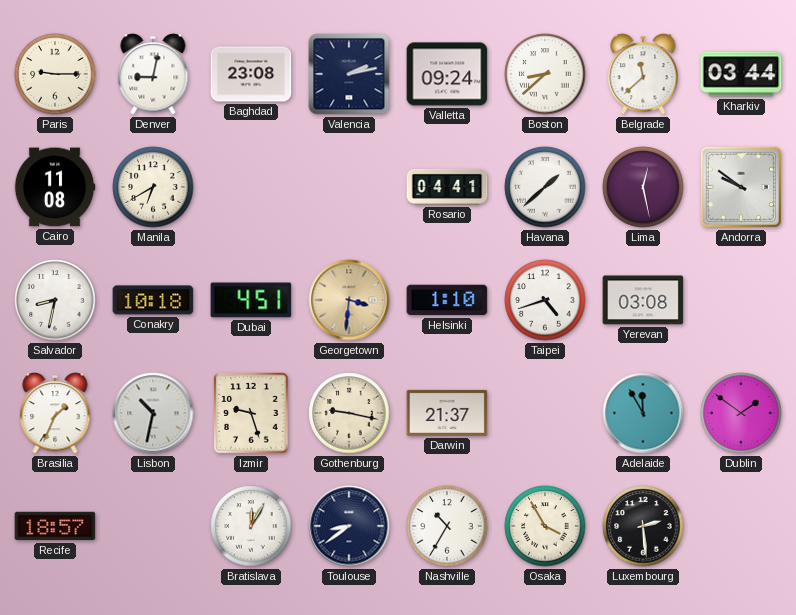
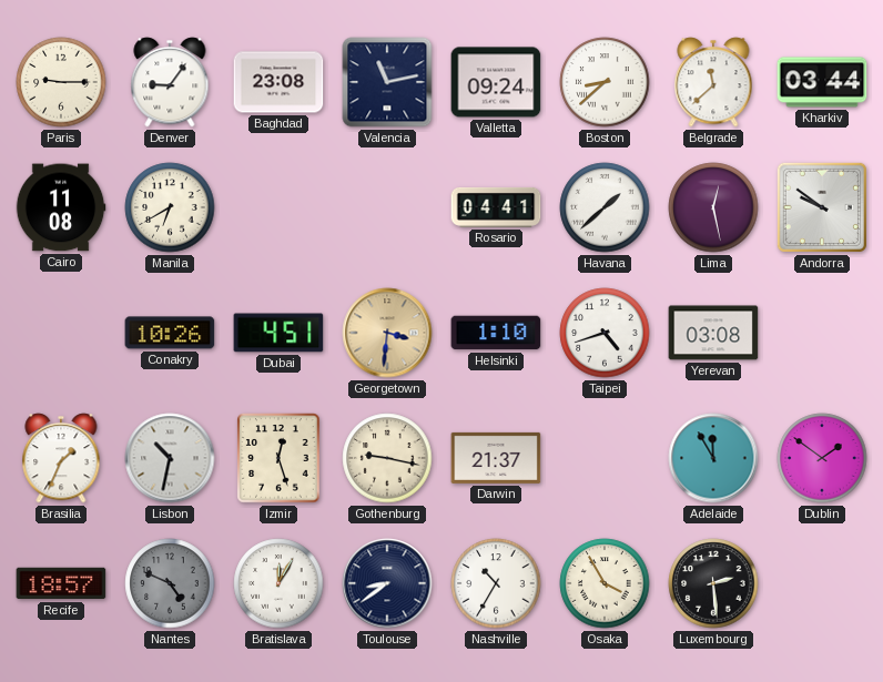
Denver: 9:02 -> 9:06 (170, 82)
Valencia: 2:13 -> 11:13 (387, 82)
Salvador: 8:32 -> none (55, 300)
Conakry: 10:18 -> 10:26 (170, 333)
Izmir: 9:27 -> 12:27 (278, 458)
Nantes: none -> 4:49 (170, 583)
